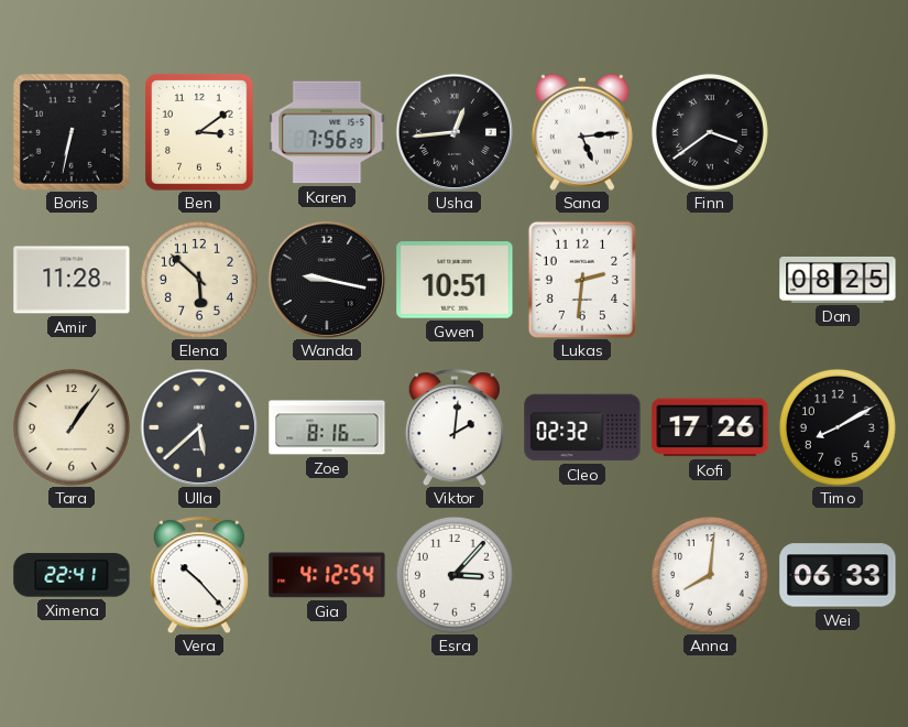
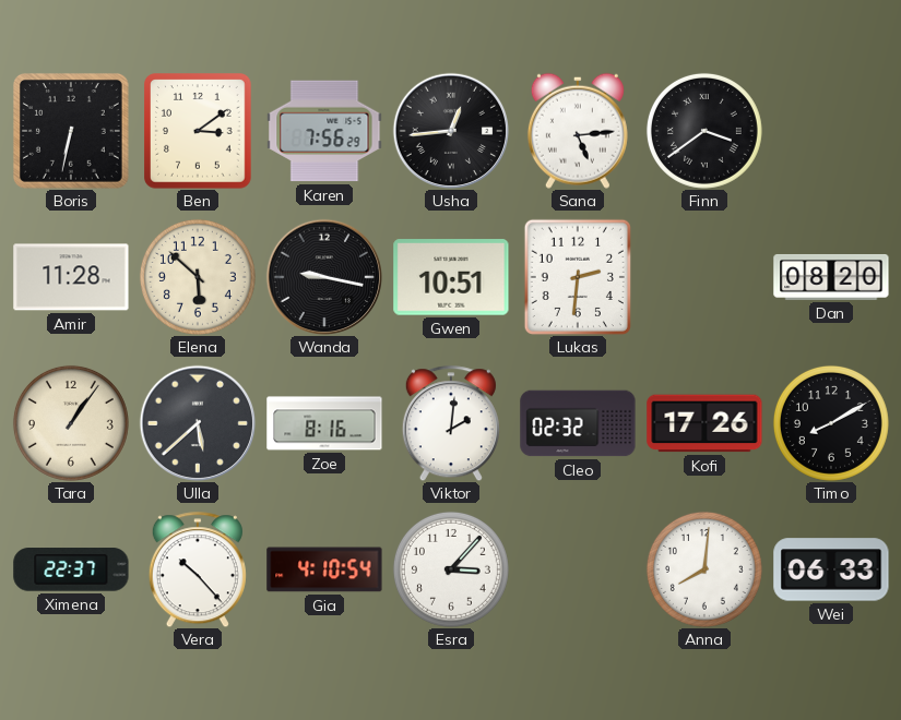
Dan: 08:25 -> 08:20 (831, 277)
Ximena: 22:41 -> 22:37 (71, 569)
Gia: 4:12 -> 4:10 (324, 569)
